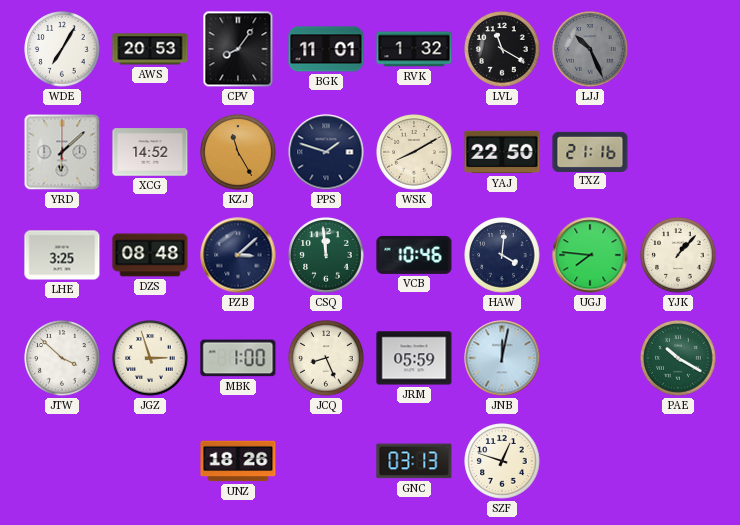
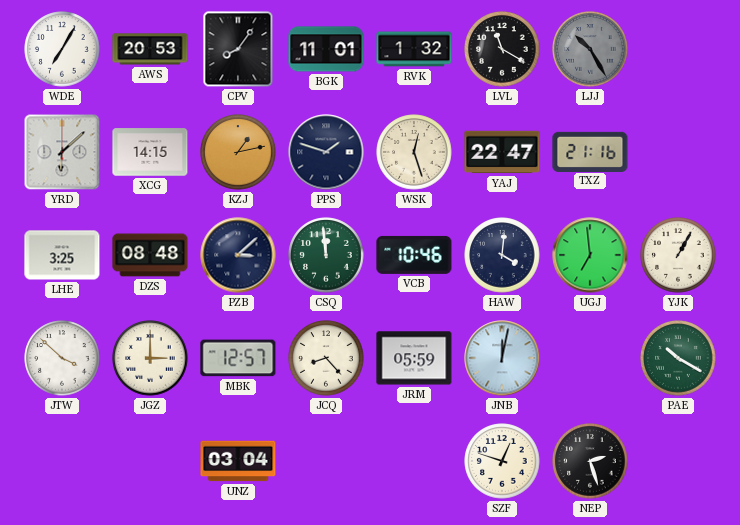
LJJ: 10:26 -> 10:25 (590, 49)
XCG: 14:52 -> 14:15 (150, 152)
KZJ: 11:25 -> 1:13 (238, 152)
WSK: 8:10 -> 12:27 (414, 152)
YAJ: 22:50 -> 22:47 (502, 152)
UGJ: 7:46 -> 6:59 (590, 255)
YJK: 1:07 -> 1:05 (678, 255)
JGZ: 2:57 -> 3:00 (150, 358)
MBK: 1:00 -> 12:57 (238, 358)
JCQ: 8:26 -> 8:23 (326, 358)
UNZ: 18:26 -> 03:04 (238, 461)
GNC: 03:13 -> none (414, 461)
NEP: none -> 2:27 (590, 461)
